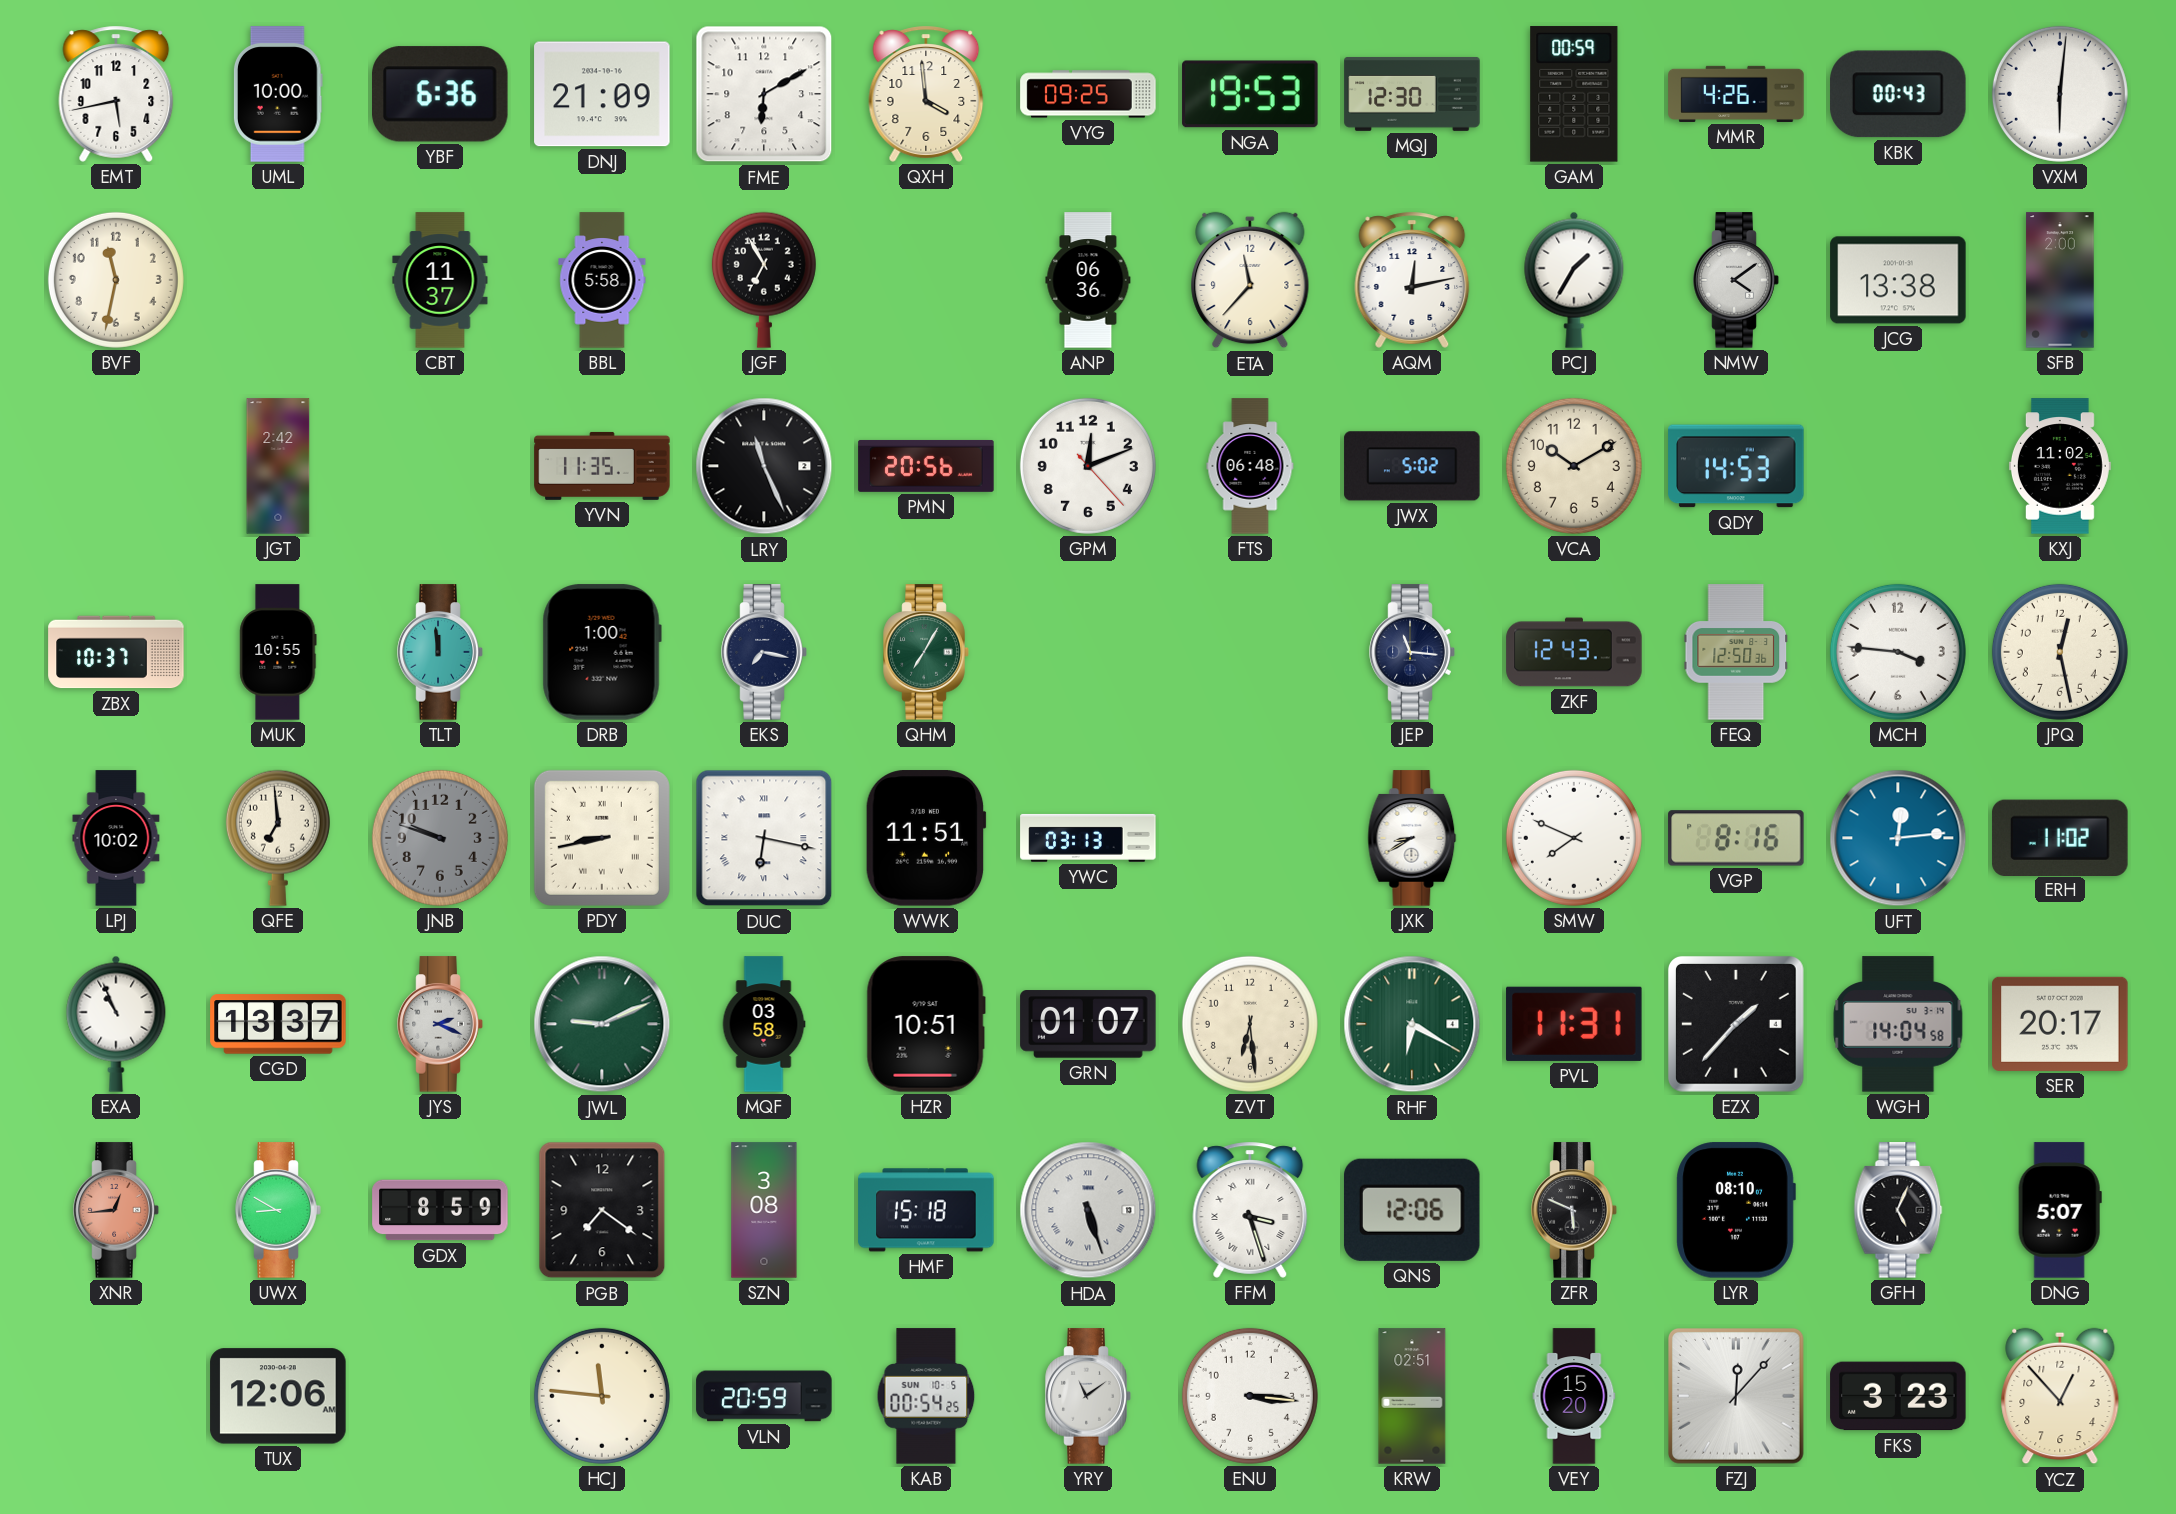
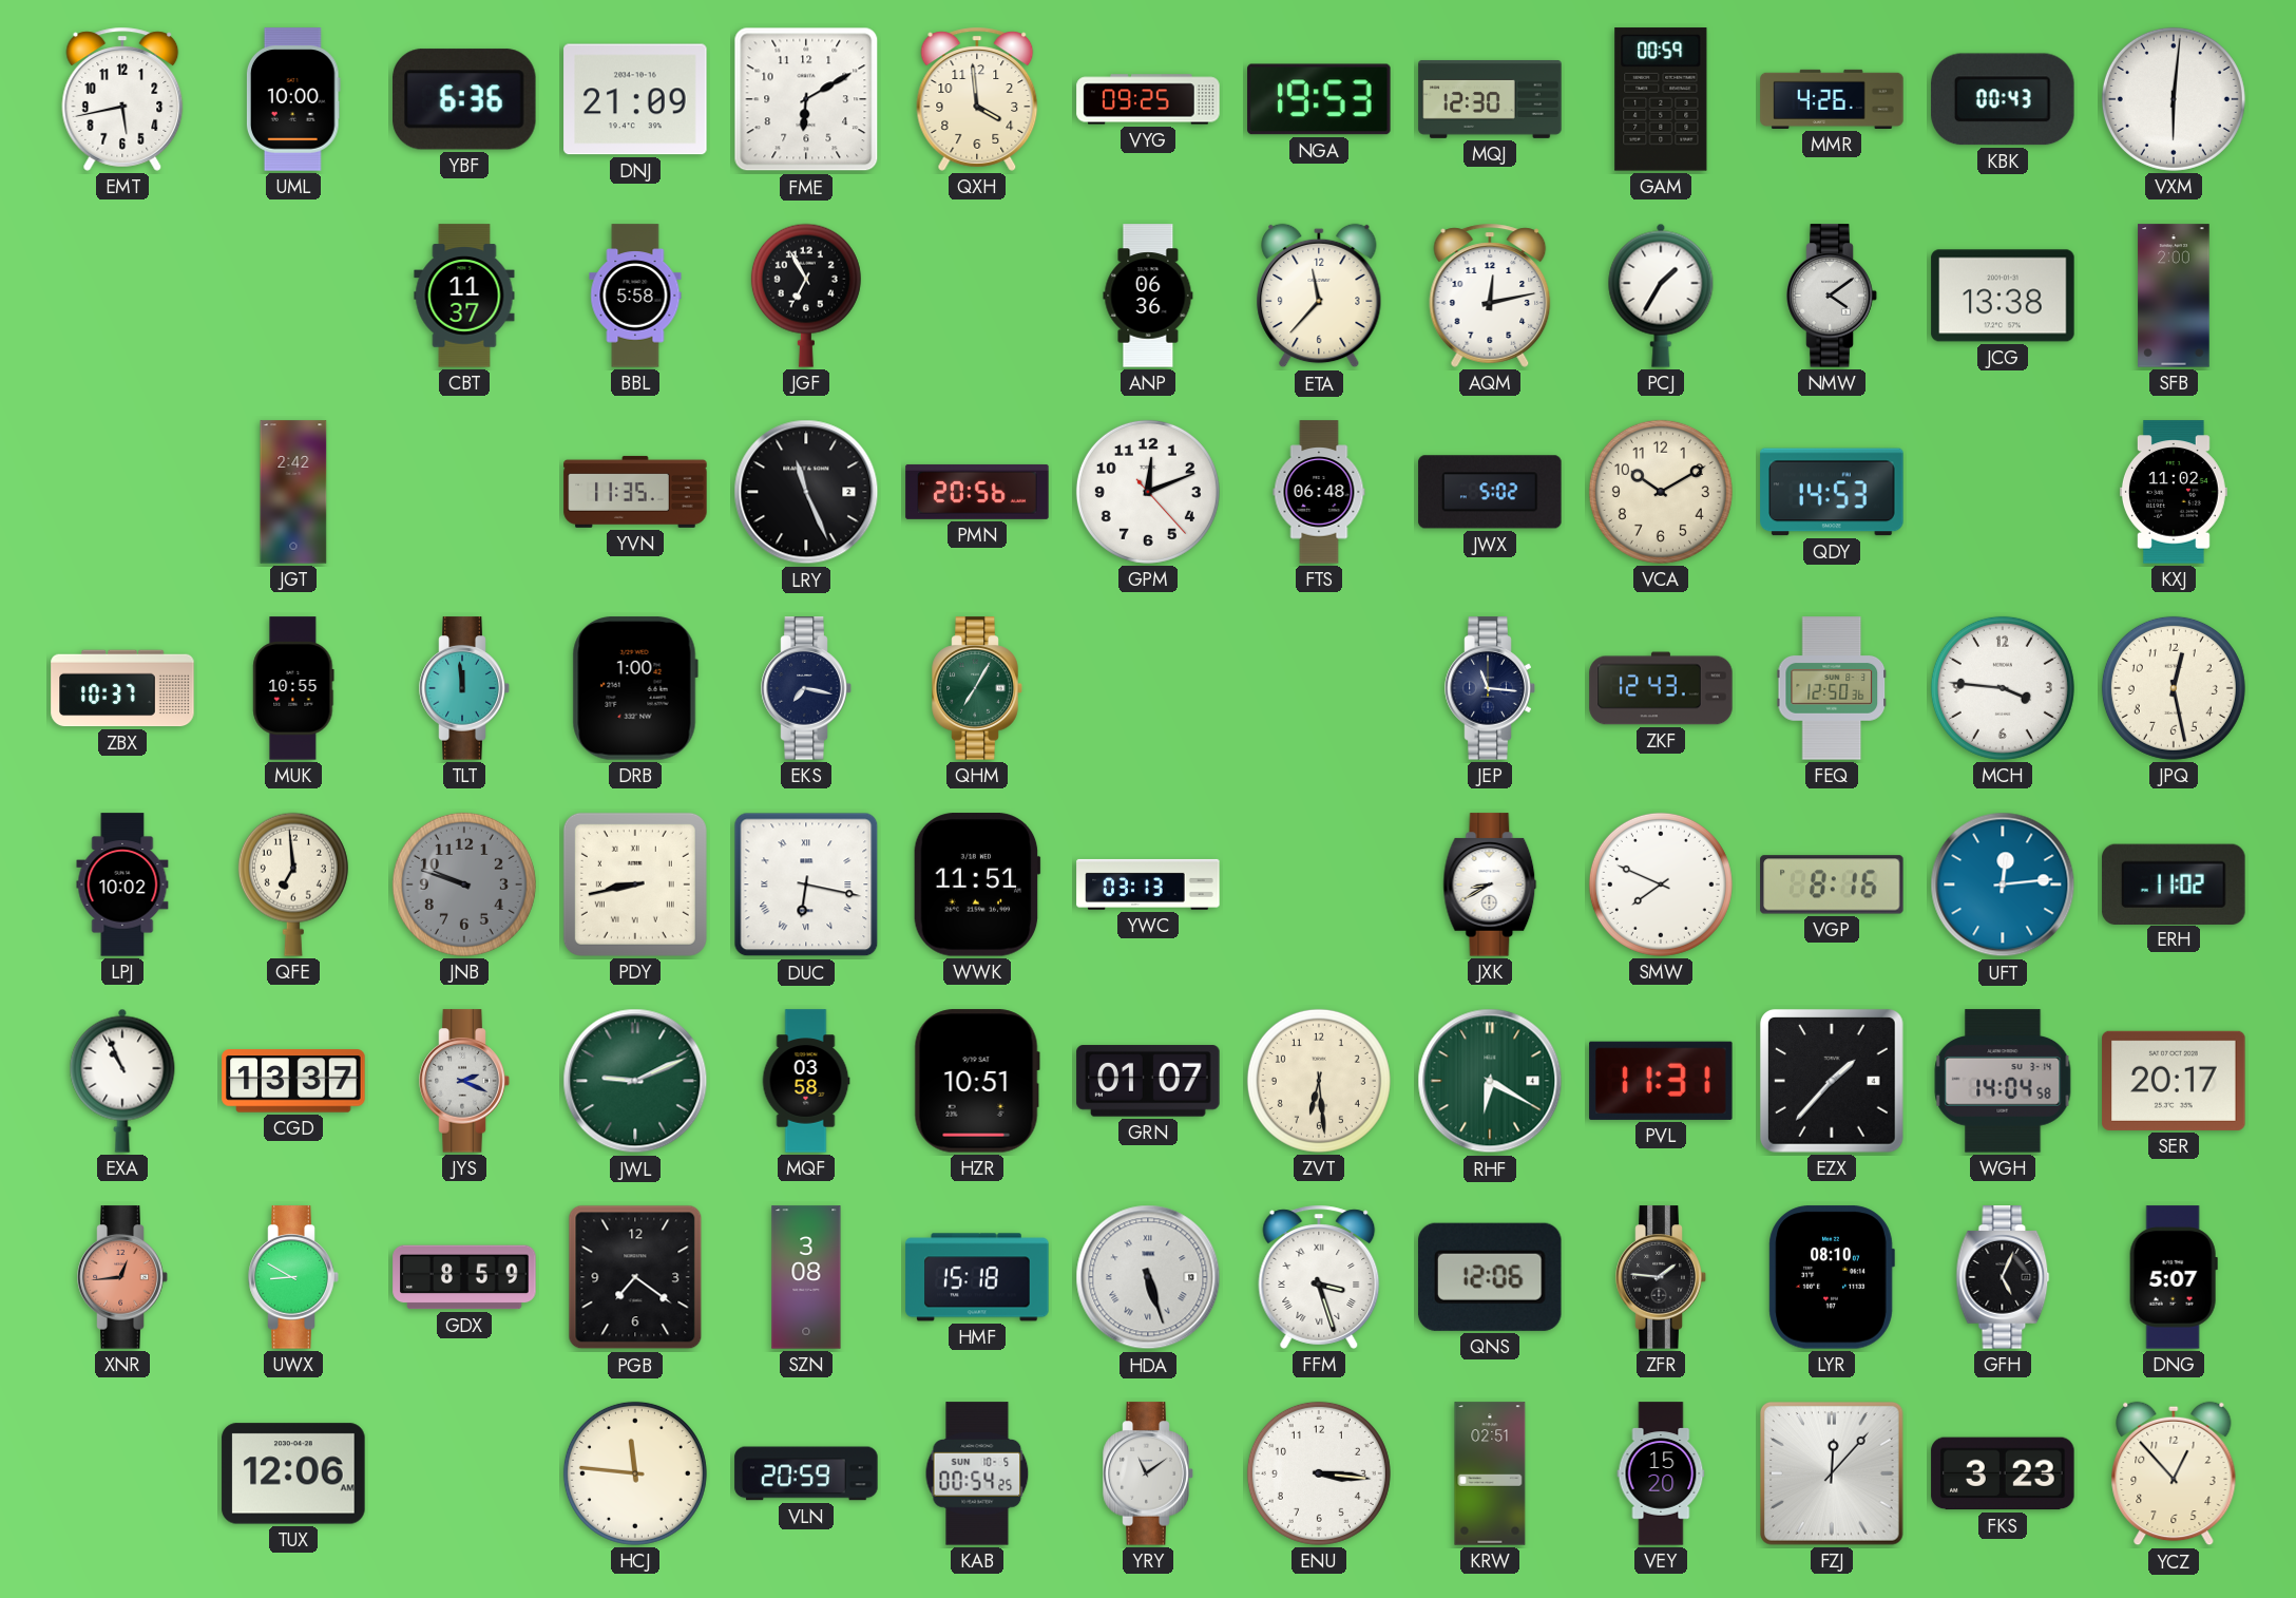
BVF: 11:32 -> none (116, 280)
ZFR: 5:49 -> 1:46 (1661, 1277)
